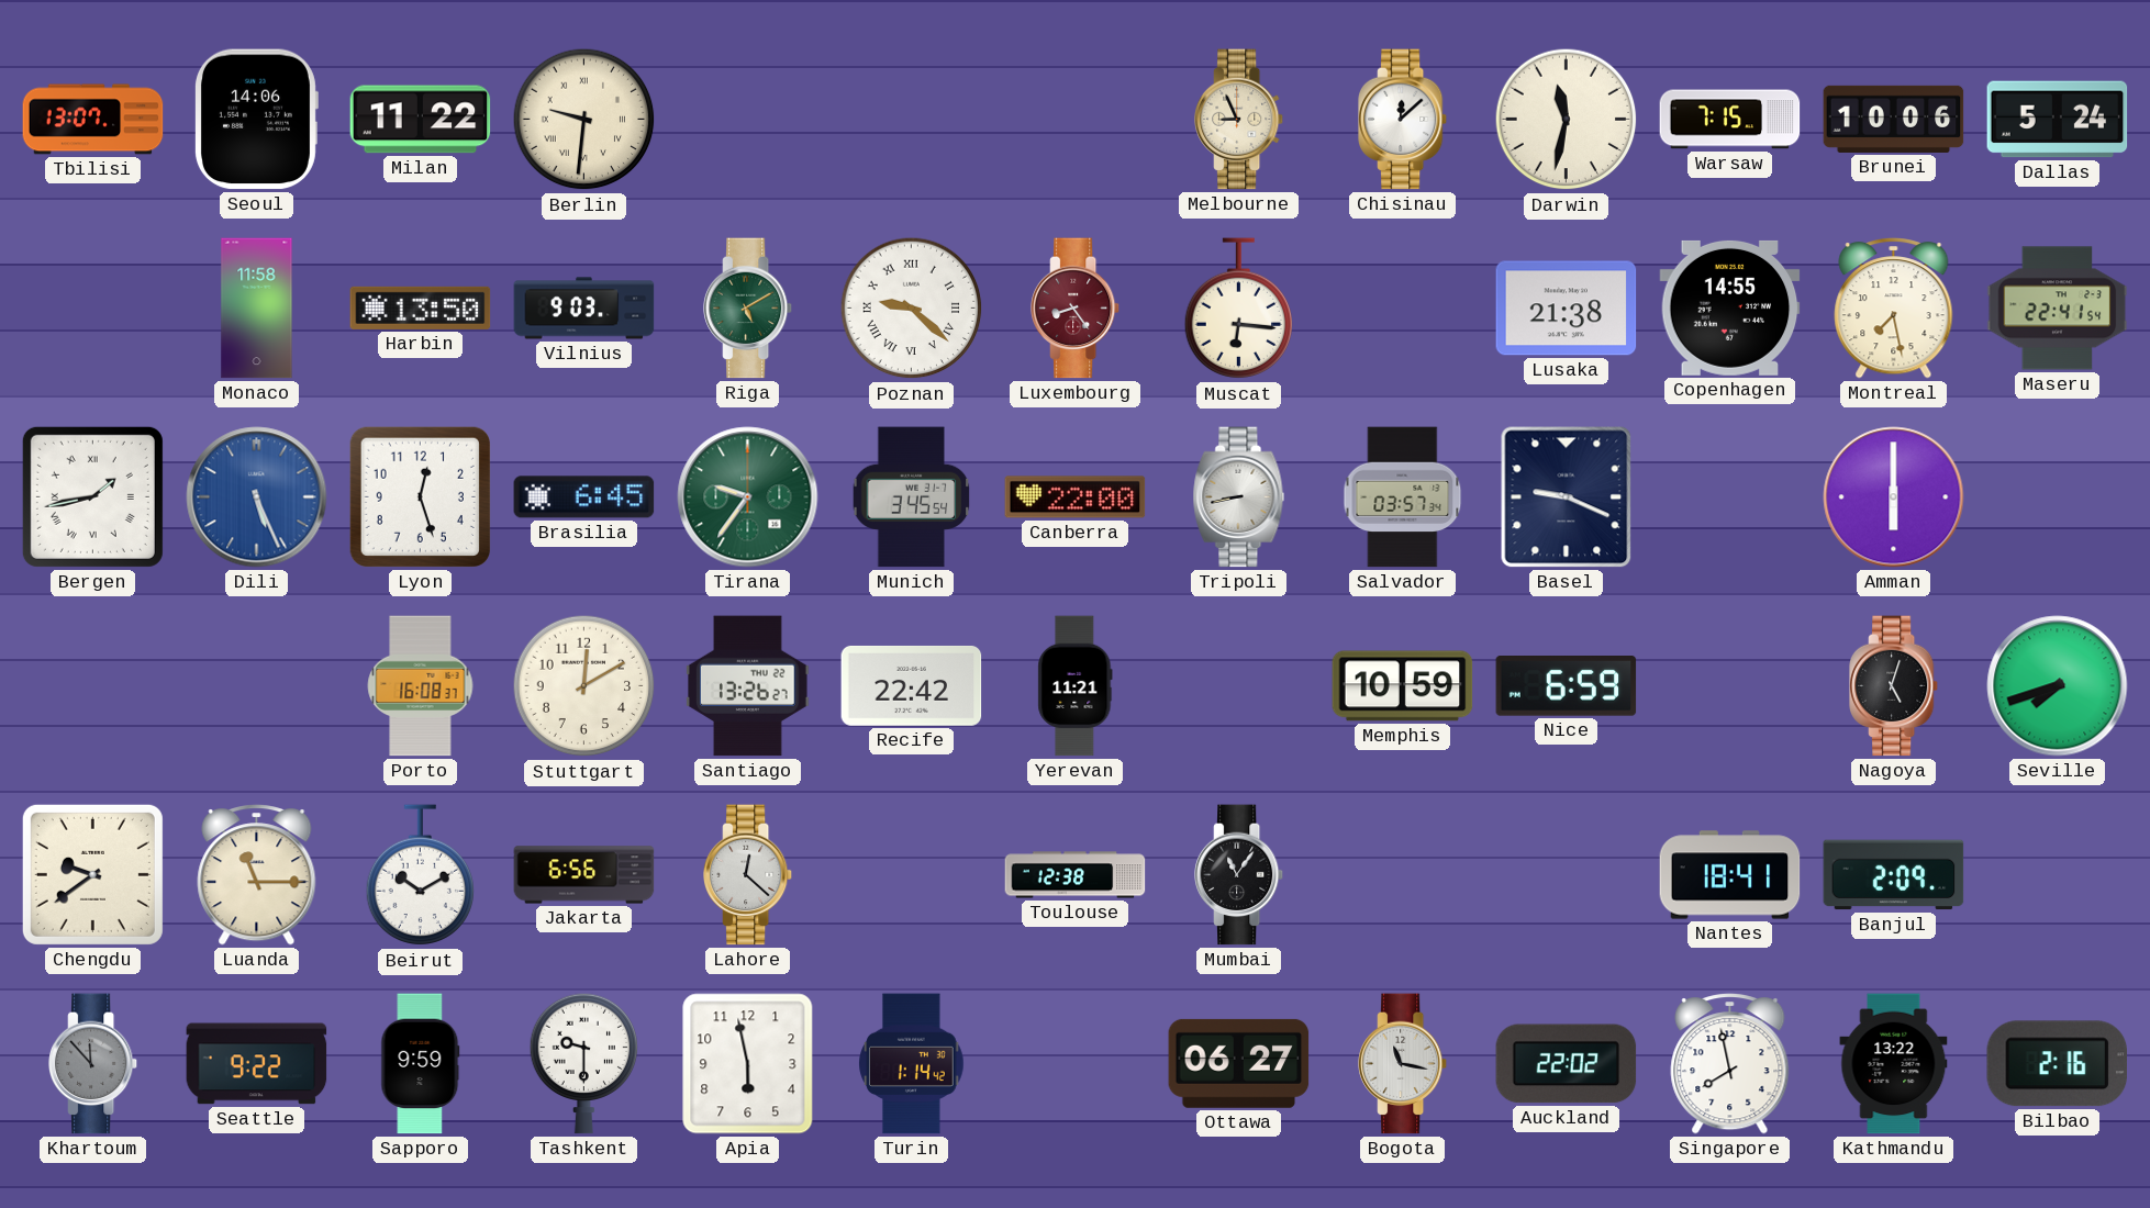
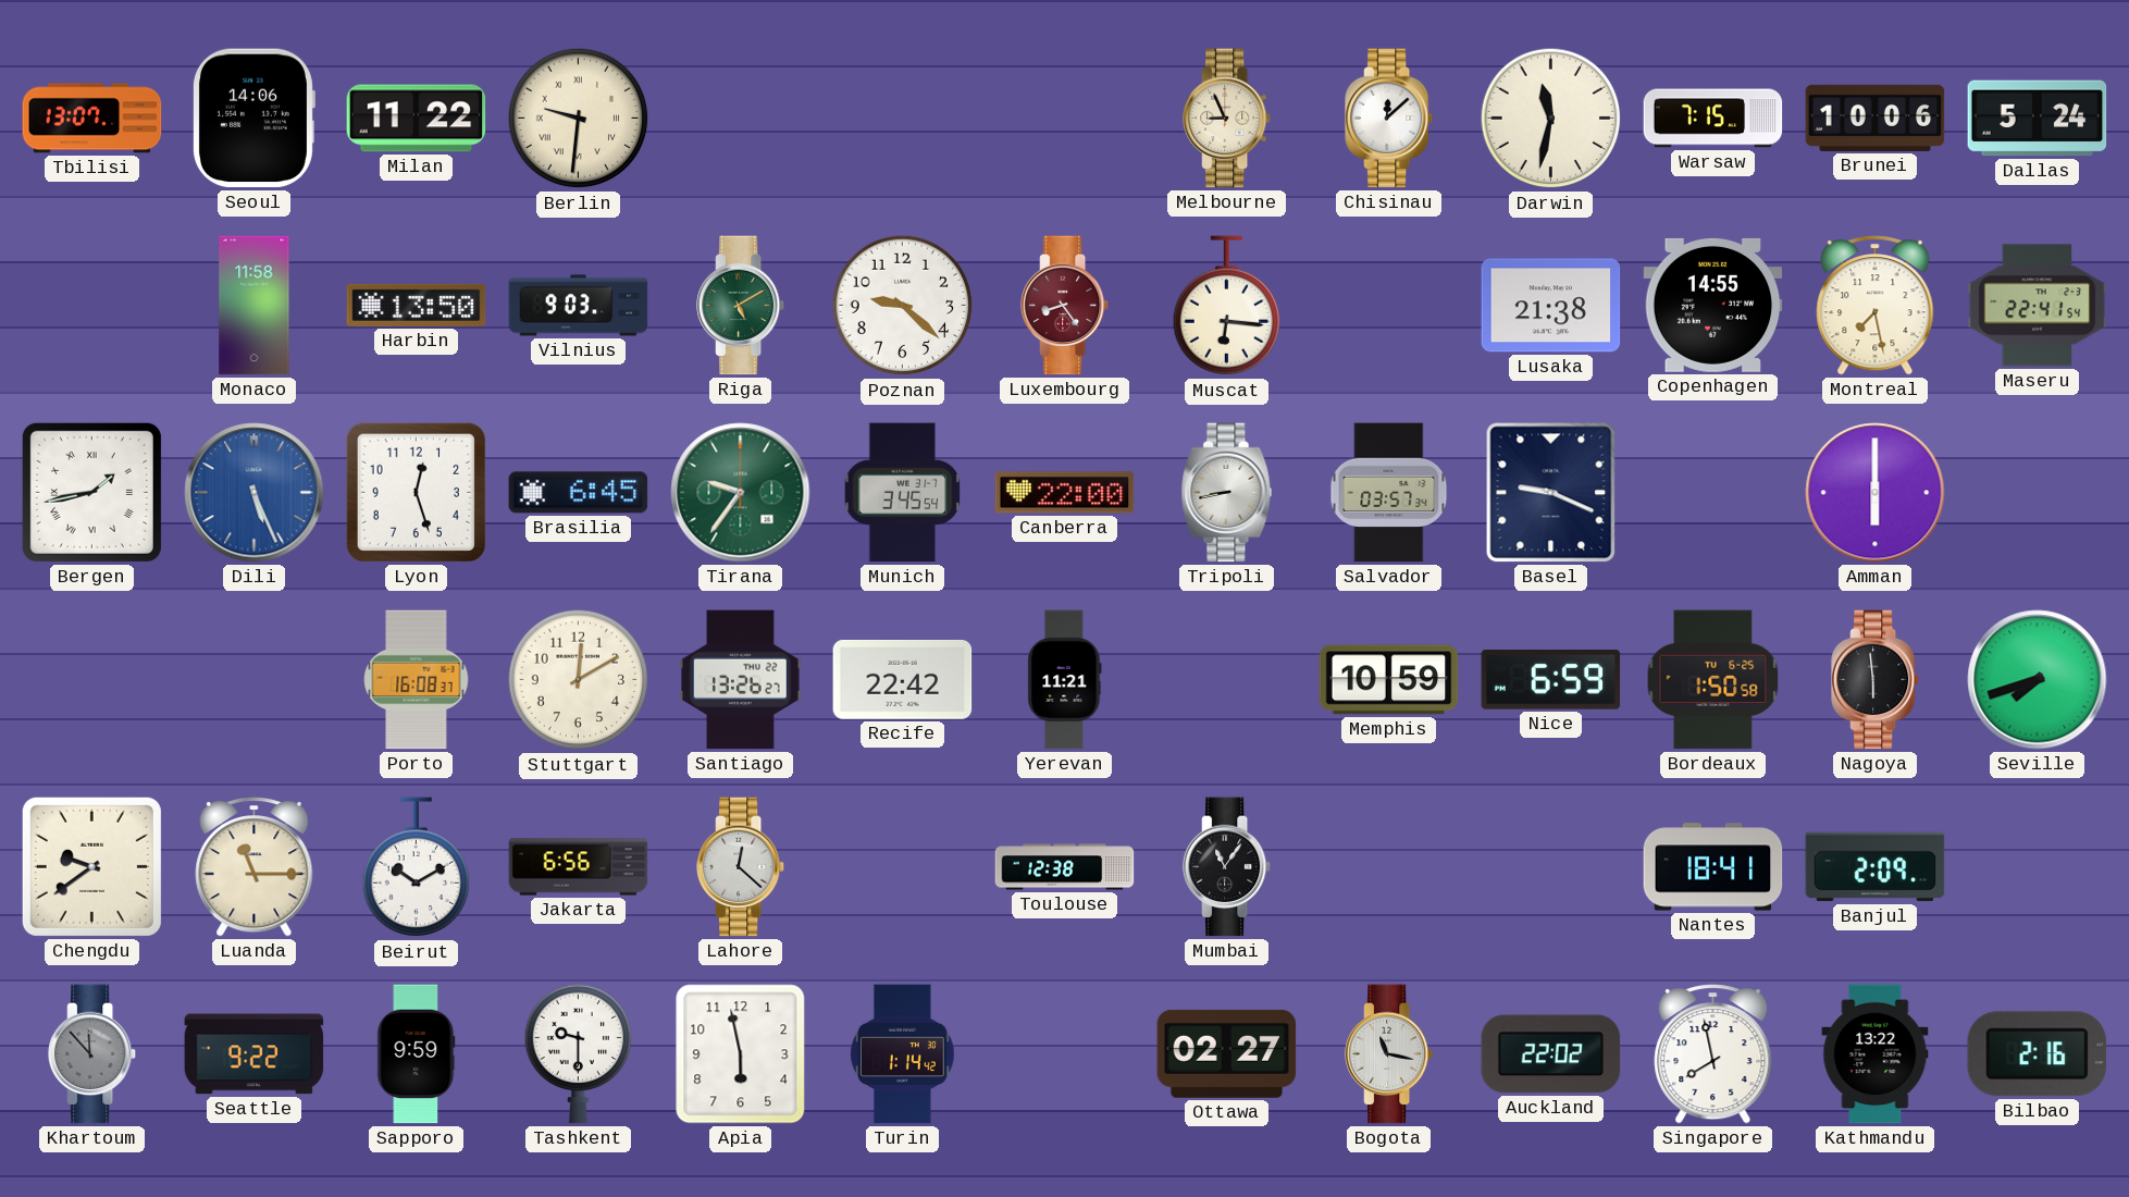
Poznan numerals: Roman -> Arabic (903, 306)
Bordeaux: none -> 1:50 (1713, 680)
Nagoya: 5:03 -> 5:59 (1876, 680)
Ottawa: 06:27 -> 02:27 (1227, 1053)
